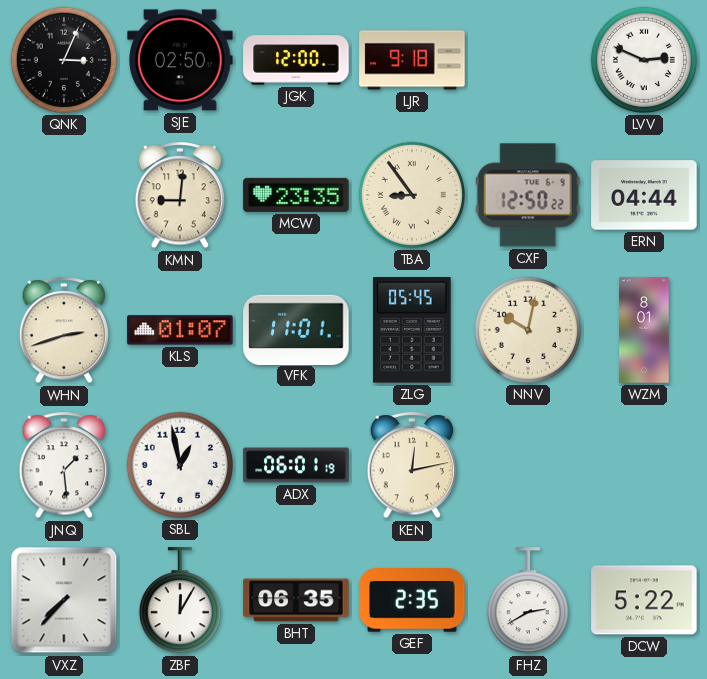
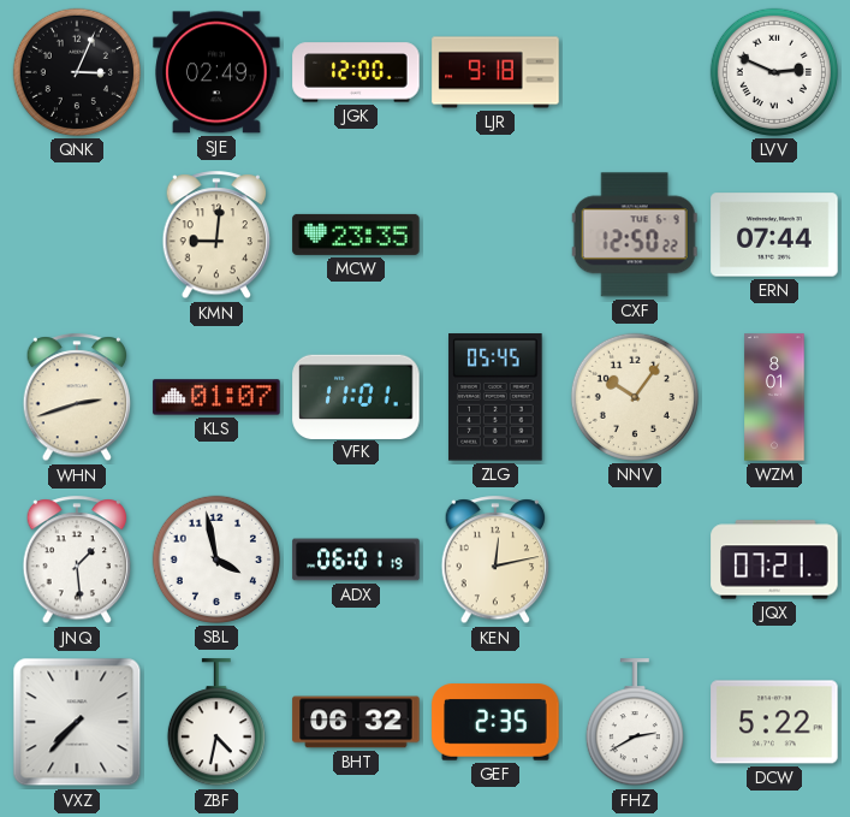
SJE: 02:50 -> 02:49 (216, 72)
TBA: 8:54 -> none (412, 195)
ERN: 04:44 -> 07:44 (774, 235)
NNV: 10:02 -> 10:06 (635, 397)
SBL: 12:58 -> 3:58 (216, 560)
JQX: none -> 07:21 (774, 560)
ZBF: 12:05 -> 4:32 (216, 723)
BHT: 06:35 -> 06:32 (356, 722)
